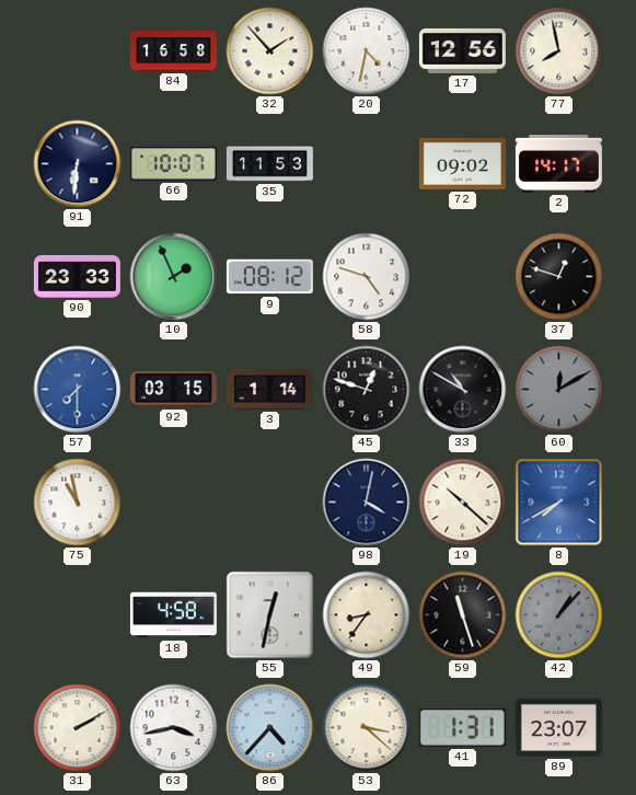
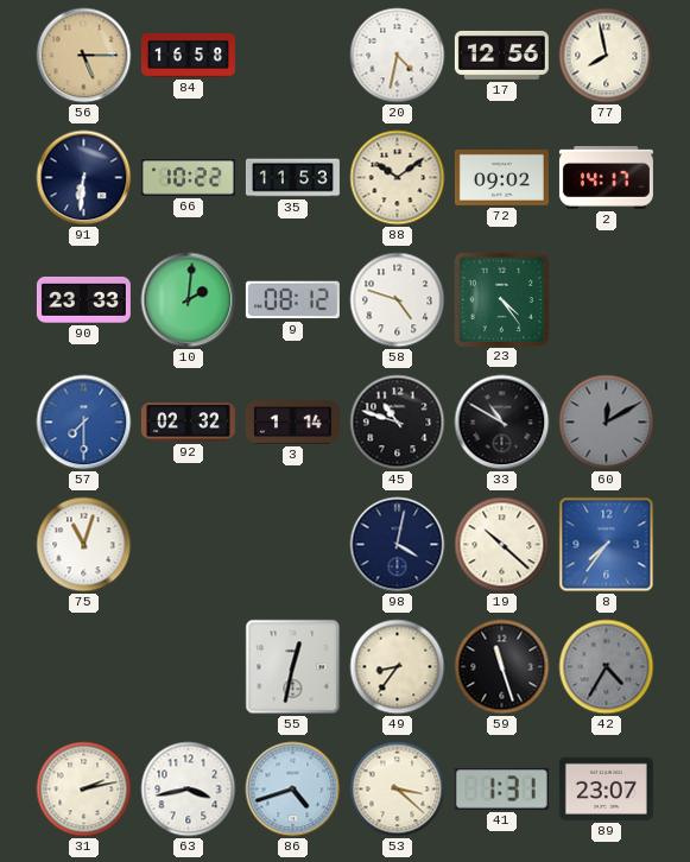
56: none -> 5:15 (84, 56)
32: 1:53 -> none (270, 51)
66: 10:07 -> 10:22 (188, 178)
88: none -> 10:09 (398, 178)
10: 1:56 -> 2:01 (189, 300)
23: none -> 4:24 (501, 299)
37: 12:48 -> none (559, 277)
92: 03:15 -> 02:32 (188, 423)
45: 12:48 -> 10:48 (398, 423)
75: 10:58 -> 11:03 (84, 545)
8: 7:40 -> 7:36 (607, 545)
18: 4:58 -> none (173, 615)
42: 1:07 -> 4:35 (607, 667)
31: 2:10 -> 2:13 (84, 790)
86: 4:37 -> 4:42 (293, 790)
